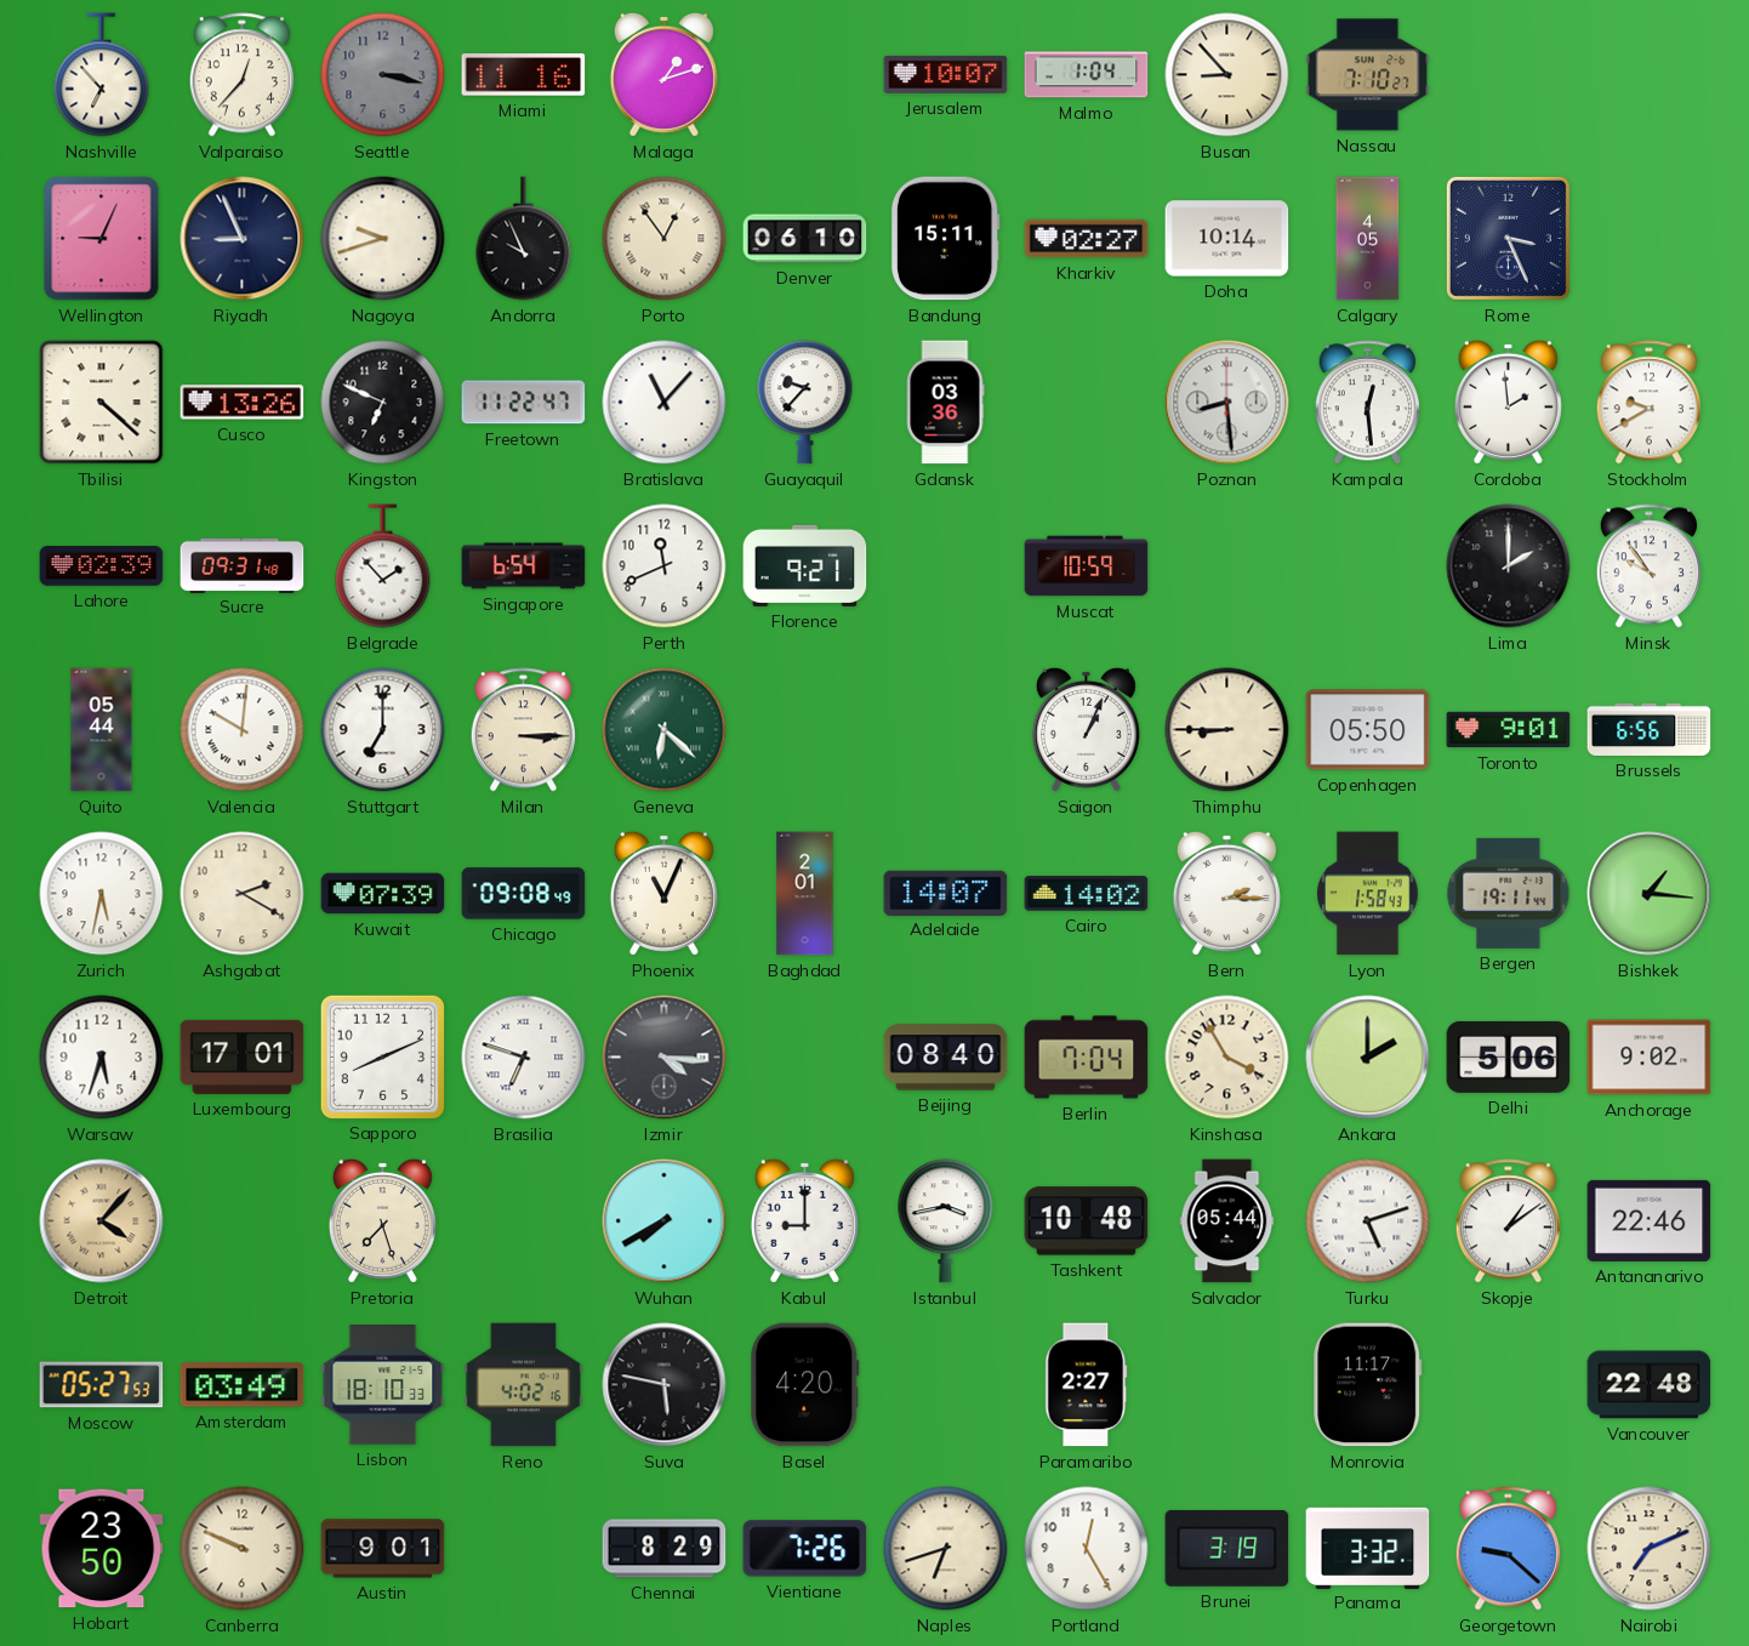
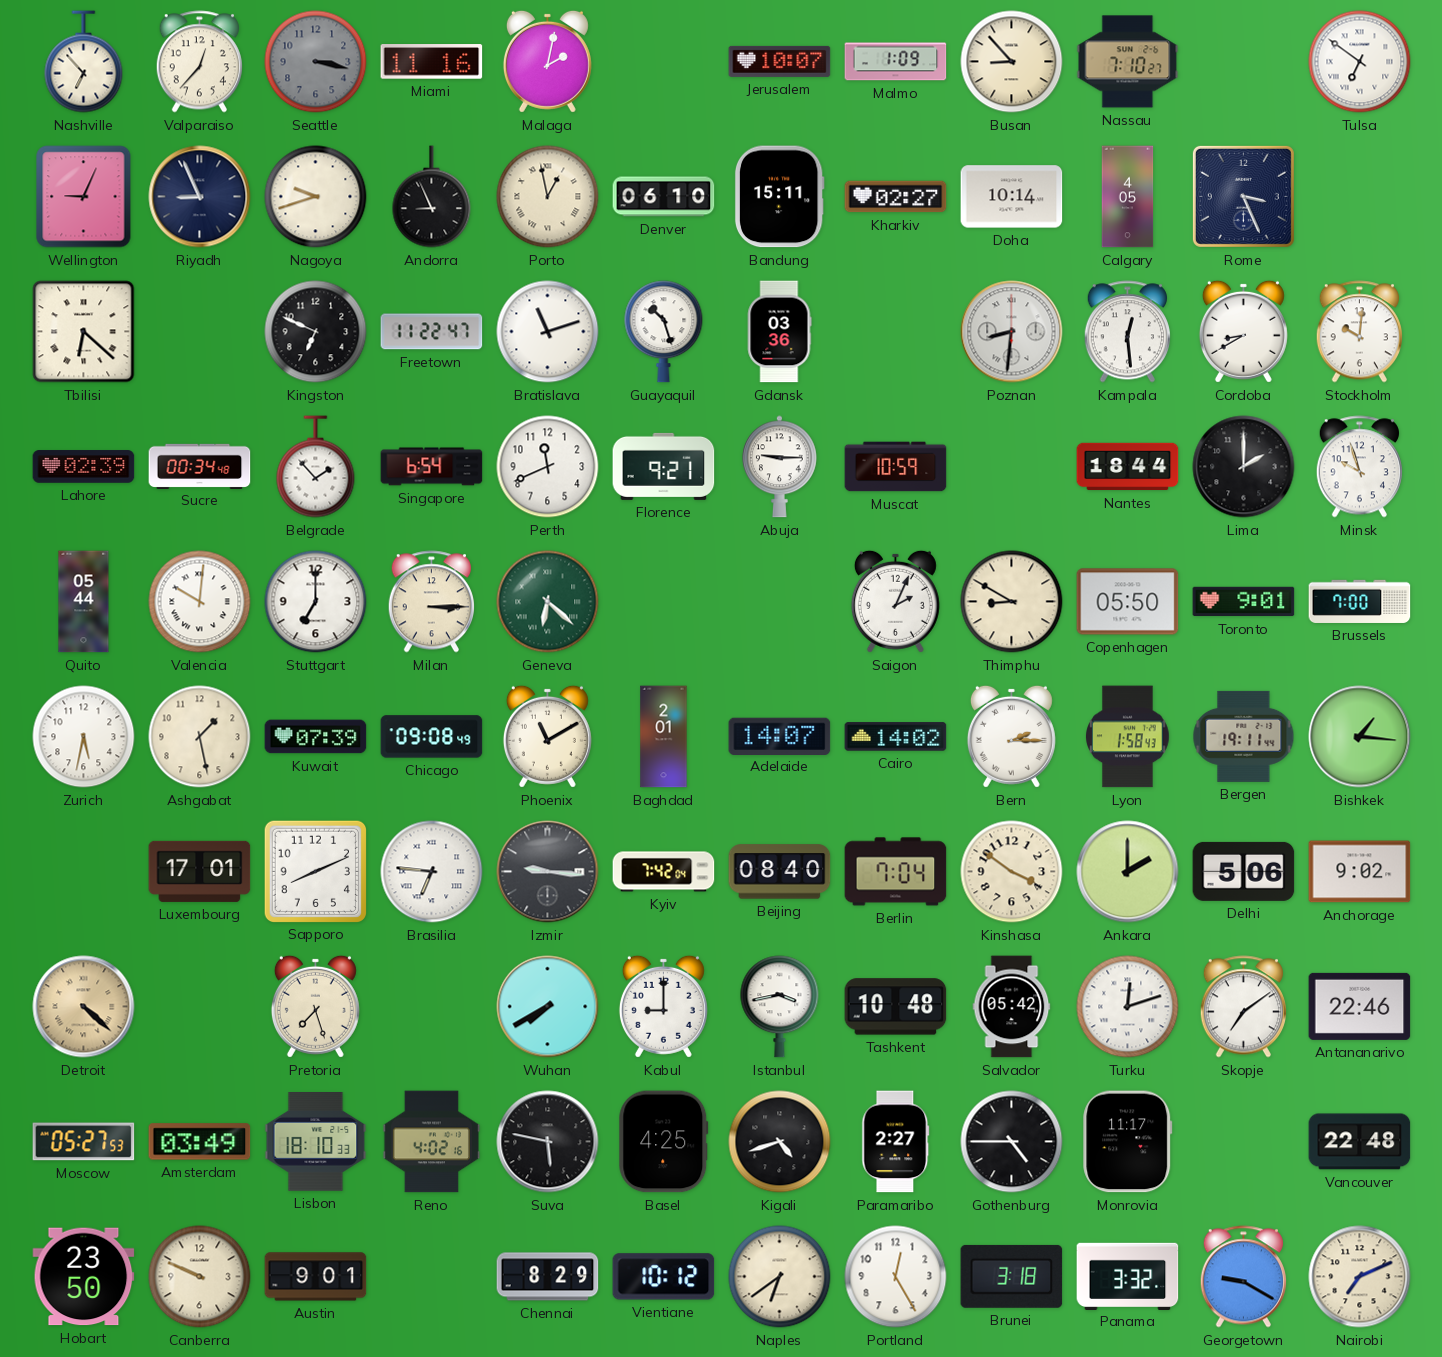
Malaga: 1:12 -> 2:02 (547, 61)
Malmo: 1:04 -> 1:09 (896, 62)
Tulsa: none -> 6:51 (1360, 62)
Andorra: 9:56 -> 8:56 (432, 197)
Porto: 12:54 -> 12:58 (548, 197)
Tbilisi: 4:22 -> 6:22 (84, 332)
Cusco: 13:26 -> none (243, 403)
Bratislava: 11:07 -> 11:12 (548, 332)
Guayaquil: 9:37 -> 10:27 (664, 332)
Poznan: 8:29 -> 8:31 (1012, 332)
Cordoba: 1:59 -> 8:40 (1243, 331)
Stockholm: 9:40 -> 10:01 (1359, 332)
Sucre: 09:31 -> 00:34 (200, 466)
Abuja: none -> 9:15 (780, 467)
Nantes: none -> 18:44 (1128, 467)
Minsk: 9:54 -> 9:57 (1359, 467)
Saigon: 1:04 -> 2:04 (895, 601)
Thimphu: 8:45 -> 8:50 (1012, 602)
Brussels: 6:56 -> 7:00 (1360, 601)
Ashgabat: 2:20 -> 1:28 (200, 737)
Phoenix: 11:04 -> 11:10 (547, 736)
Warsaw: 5:33 -> none (102, 1058)
Brasilia: 6:48 -> 6:46 (432, 872)
Izmir: 4:16 -> 9:16 (548, 872)
Kyiv: none -> 7:42 (664, 872)
Kinshasa: 3:55 -> 3:51 (1012, 872)
Detroit: 4:07 -> 4:22 (84, 1007)
Salvador: 05:44 -> 05:42 (1012, 1007)
Turku: 5:12 -> 12:12 (1128, 1007)
Skopje: 1:09 -> 7:09 (1243, 1007)
Basel: 4:20 -> 4:25 (664, 1142)
Kigali: none -> 4:42 (780, 1142)
Gothenburg: none -> 4:45 (1012, 1142)
Vientiane: 7:26 -> 10:12 (664, 1277)
Naples: 6:42 -> 6:39 (780, 1277)
Brunei: 3:19 -> 3:18 (1012, 1276)
Georgetown: 9:22 -> 9:20 (1243, 1277)
